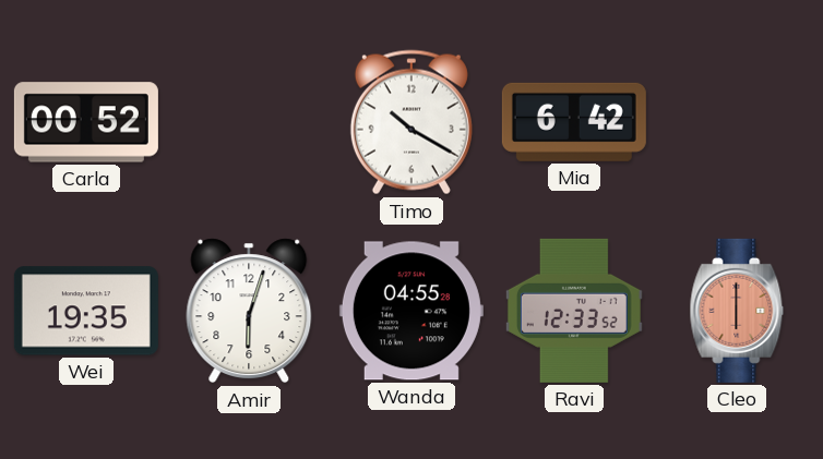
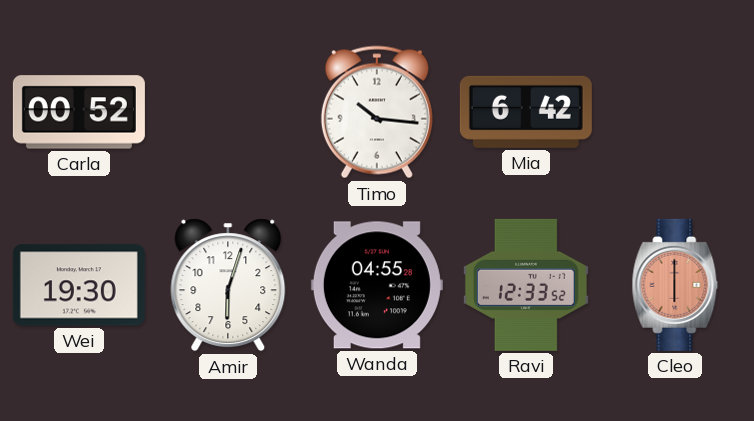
Timo: 10:20 -> 10:16 (377, 112)
Wei: 19:35 -> 19:30 (79, 285)
